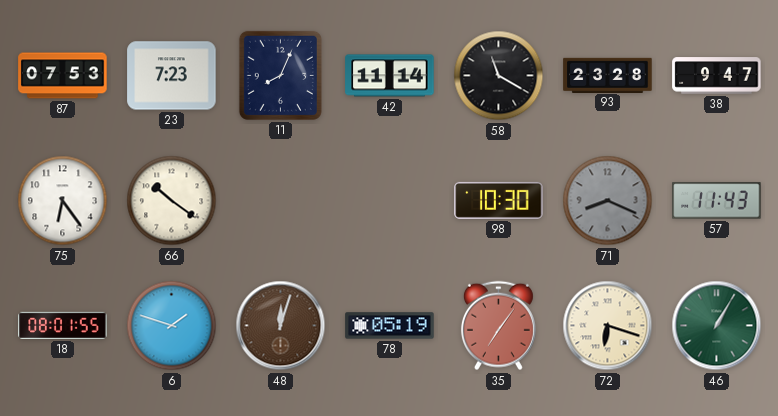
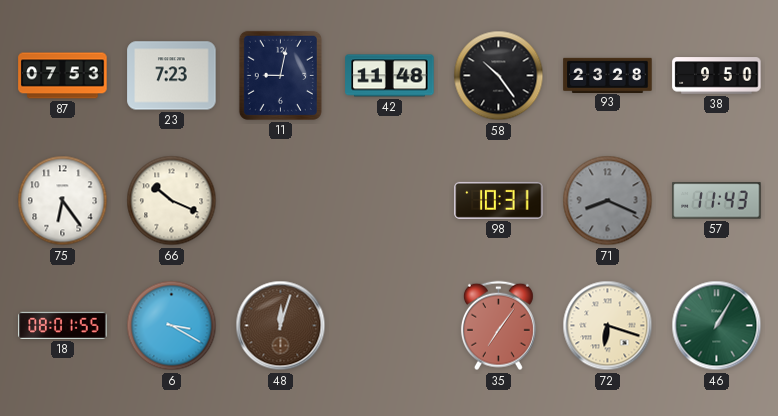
11: 8:04 -> 9:02 (280, 75)
42: 11:14 -> 11:48 (390, 76)
58: 11:20 -> 10:24 (499, 76)
38: 9:47 -> 9:50 (717, 76)
66: 10:21 -> 10:19 (172, 201)
98: 10:30 -> 10:31 (499, 200)
6: 1:48 -> 3:20 (172, 326)
78: 05:19 -> none (390, 326)
